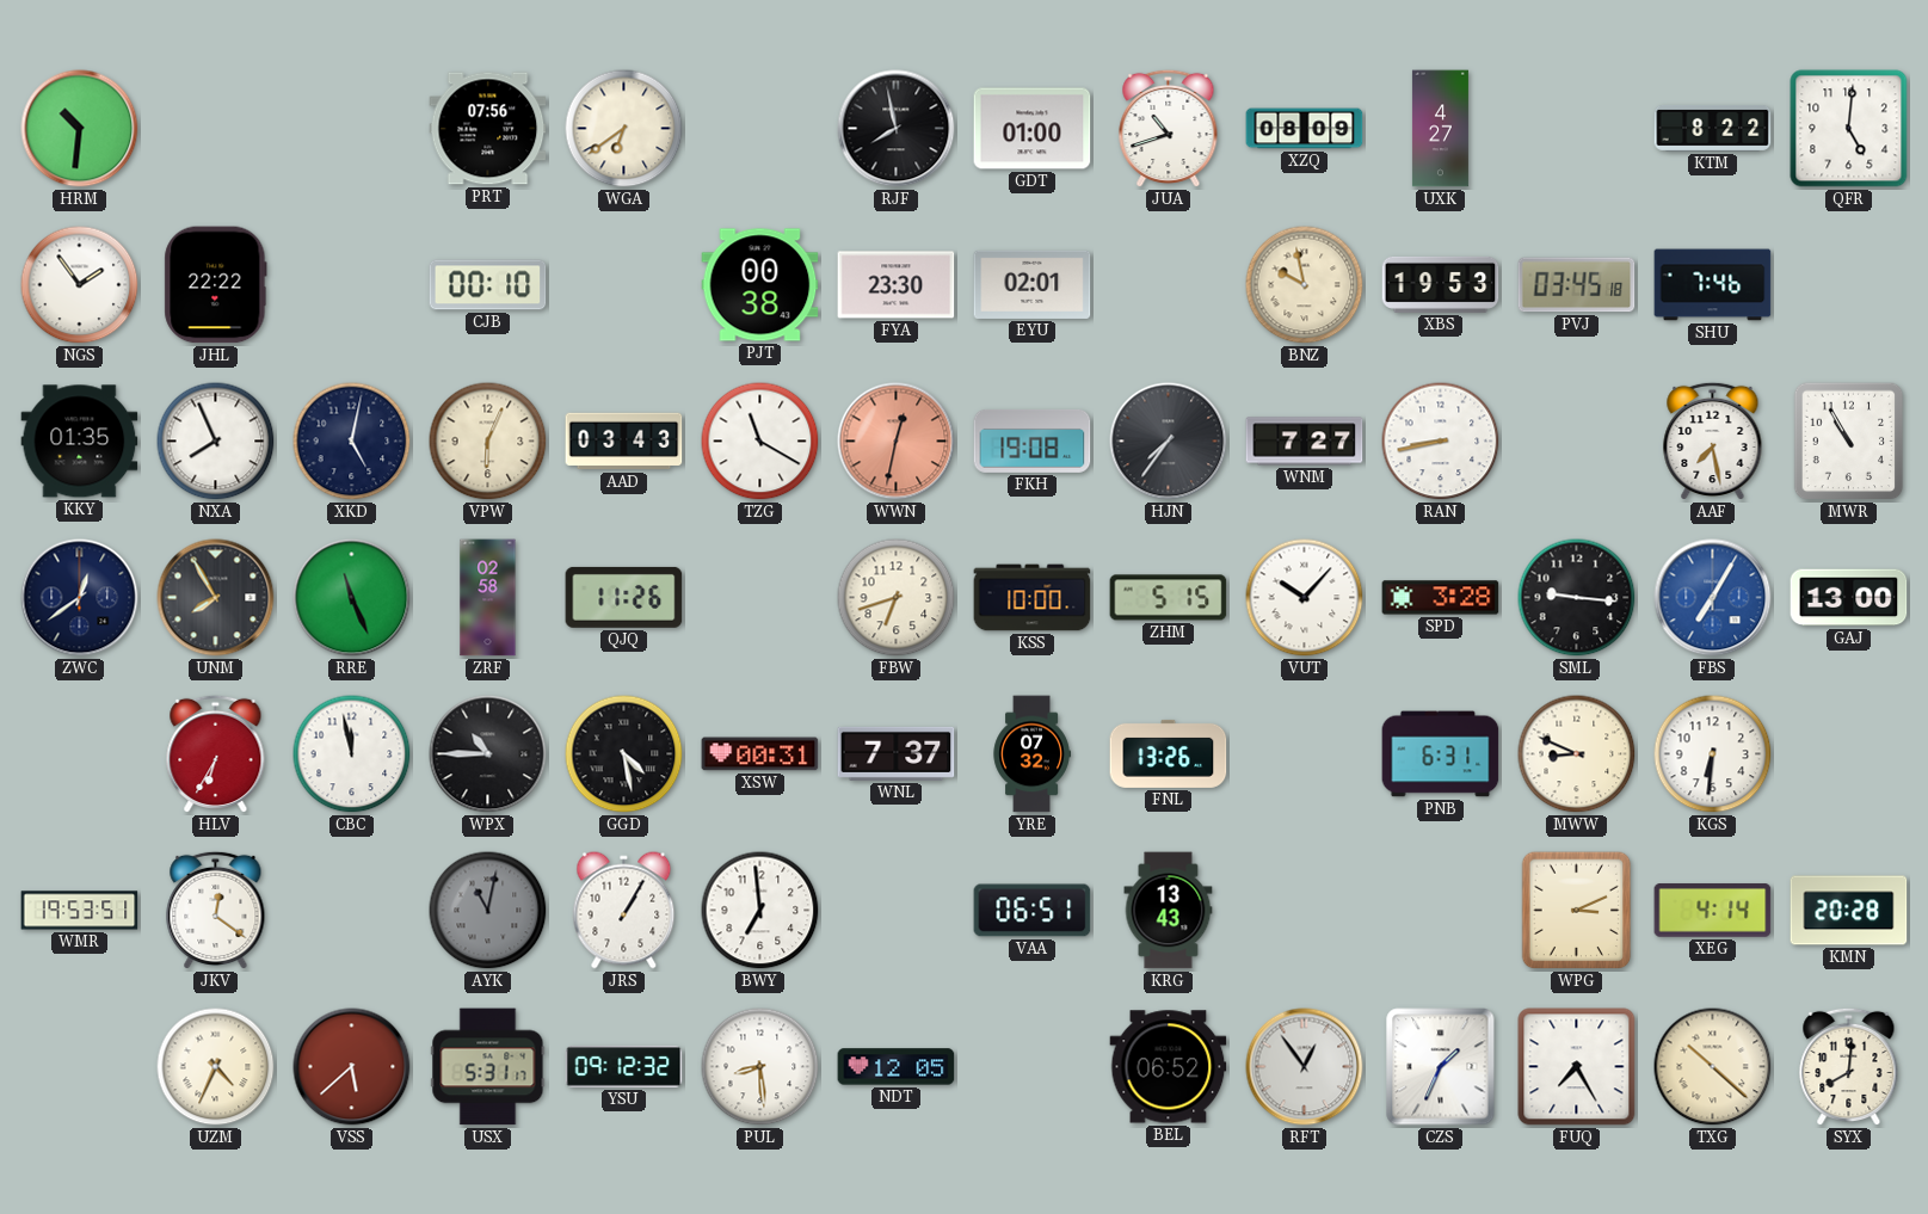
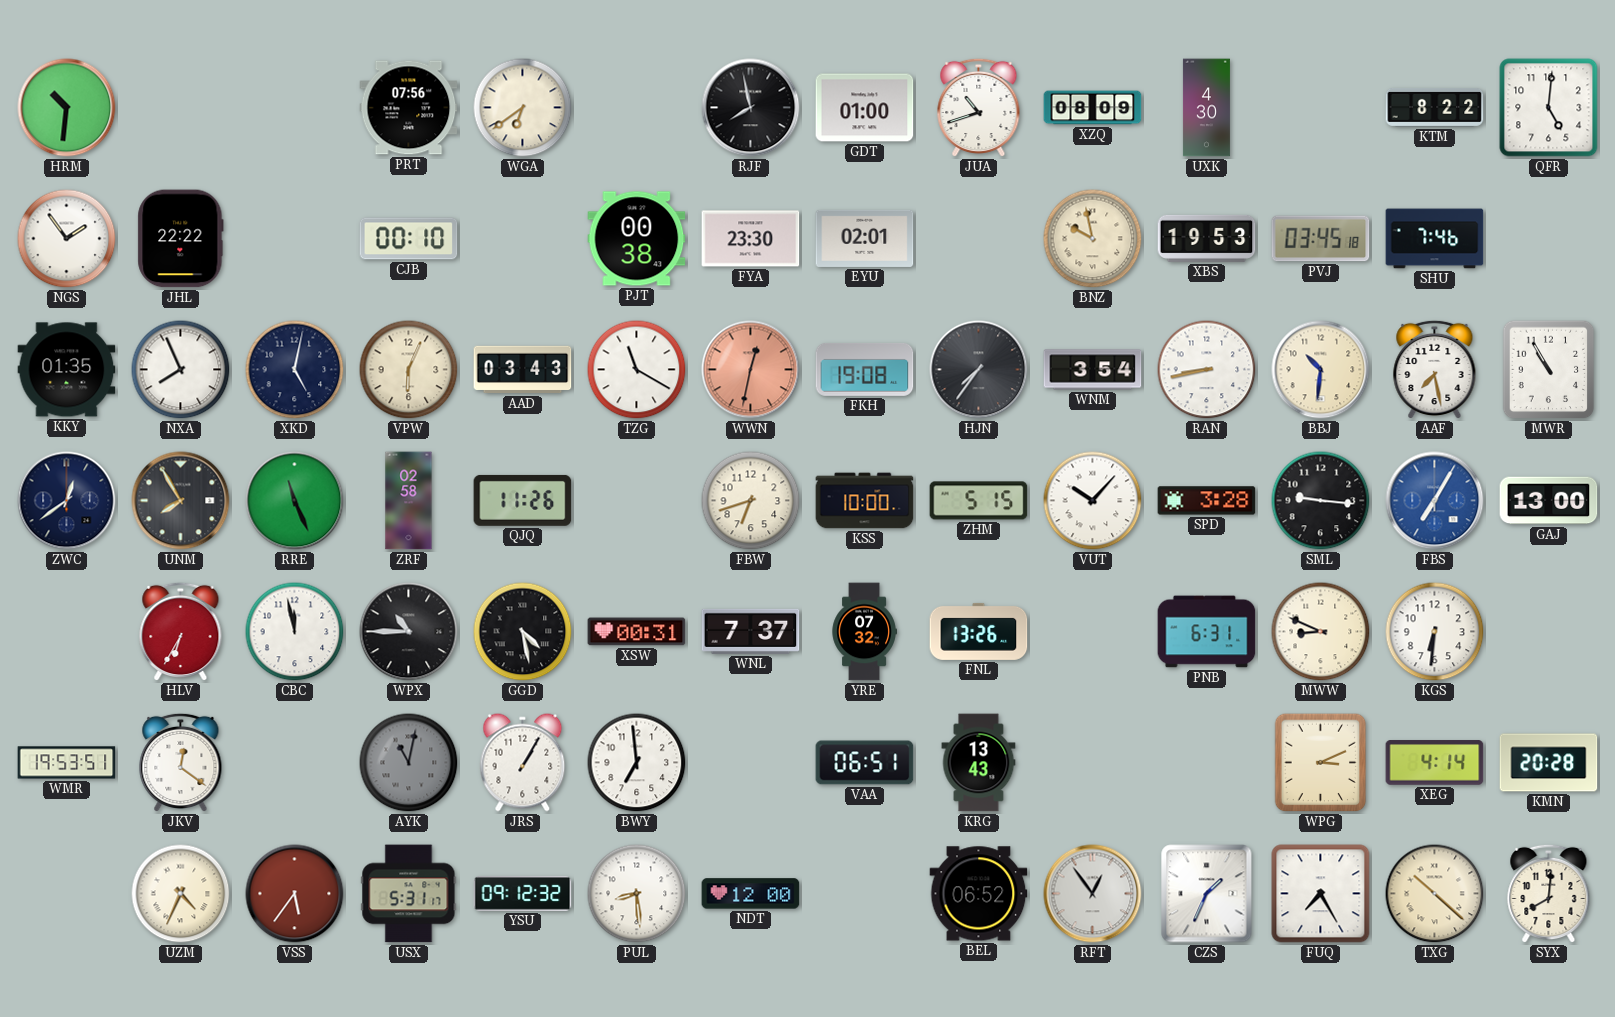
UXK: 4:27 -> 4:30 (1206, 108)
WNM: 7:27 -> 3:54 (1093, 370)
BBJ: none -> 10:31 (1321, 370)
VSS: 5:38 -> 5:36 (295, 894)
NDT: 12:05 -> 12:00 (751, 894)
